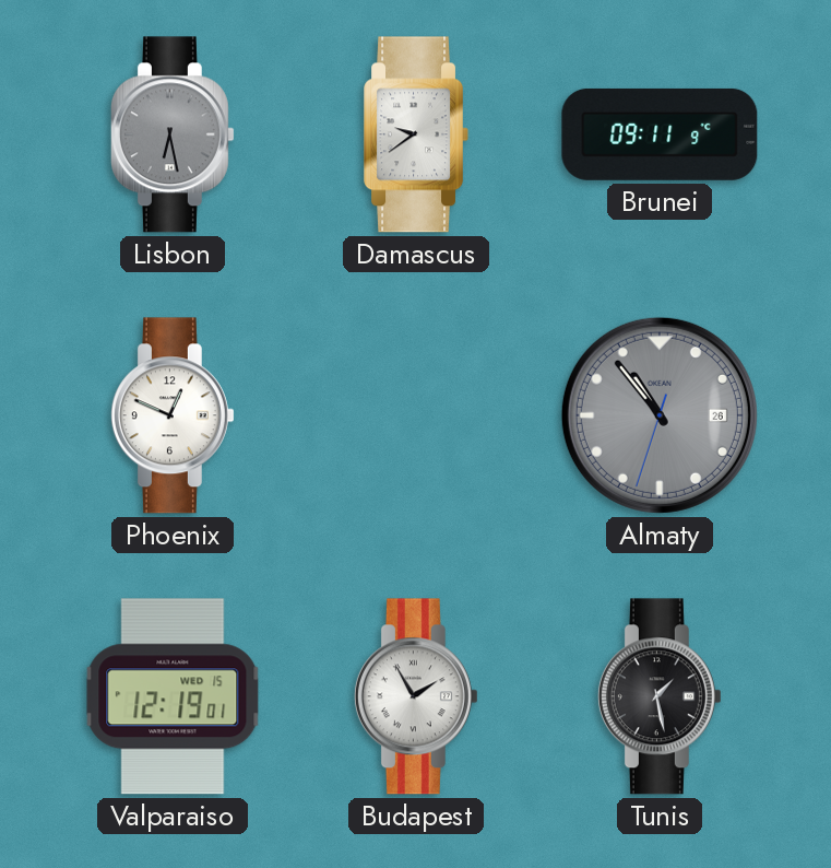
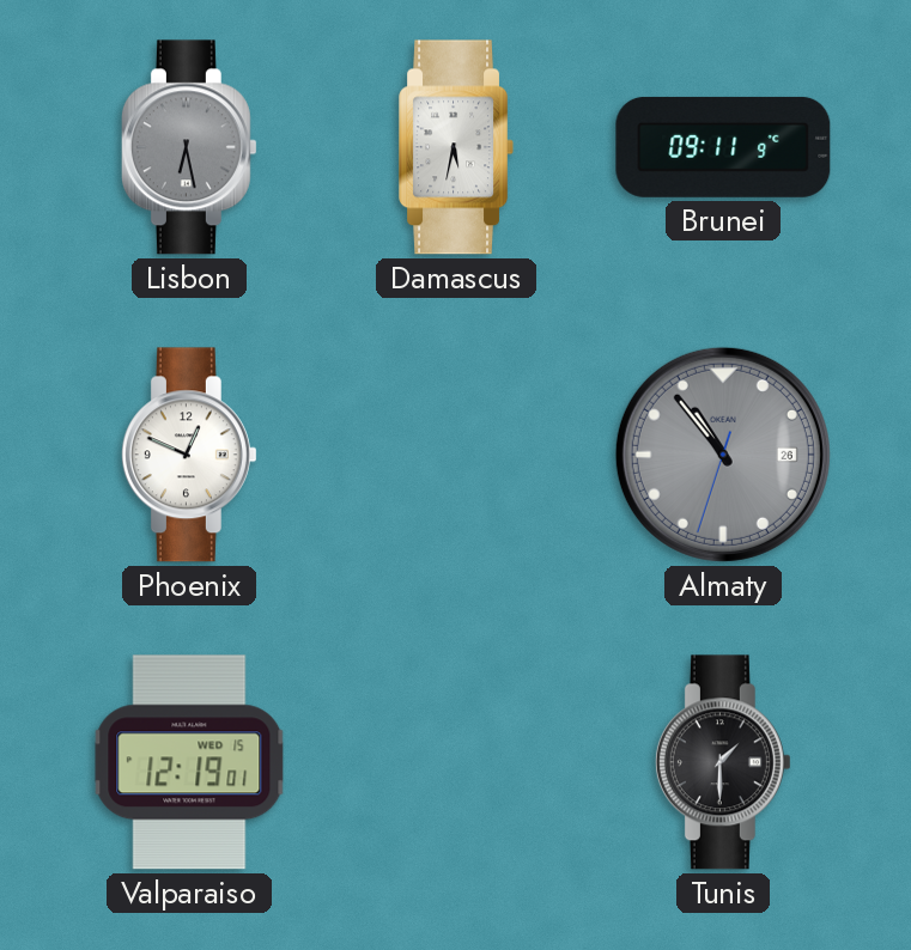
Damascus: 9:39 -> 5:32 (457, 147)
Budapest: 1:55 -> none (416, 696)
Tunis: 1:28 -> 1:30 (723, 762)
